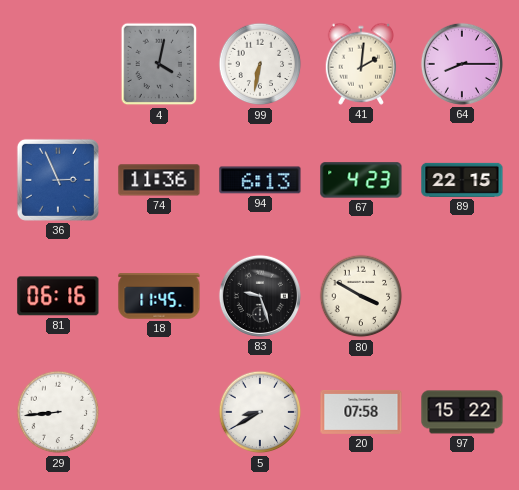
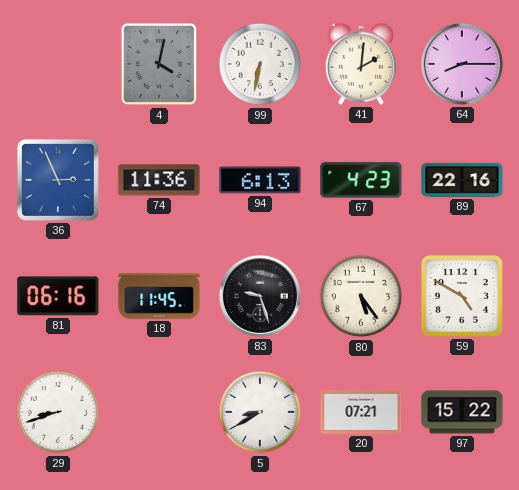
89: 22:15 -> 22:16 (462, 180)
80: 3:50 -> 5:24 (361, 296)
59: none -> 4:50 (463, 297)
29: 8:44 -> 8:42 (58, 412)
20: 07:58 -> 07:21 (361, 412)
